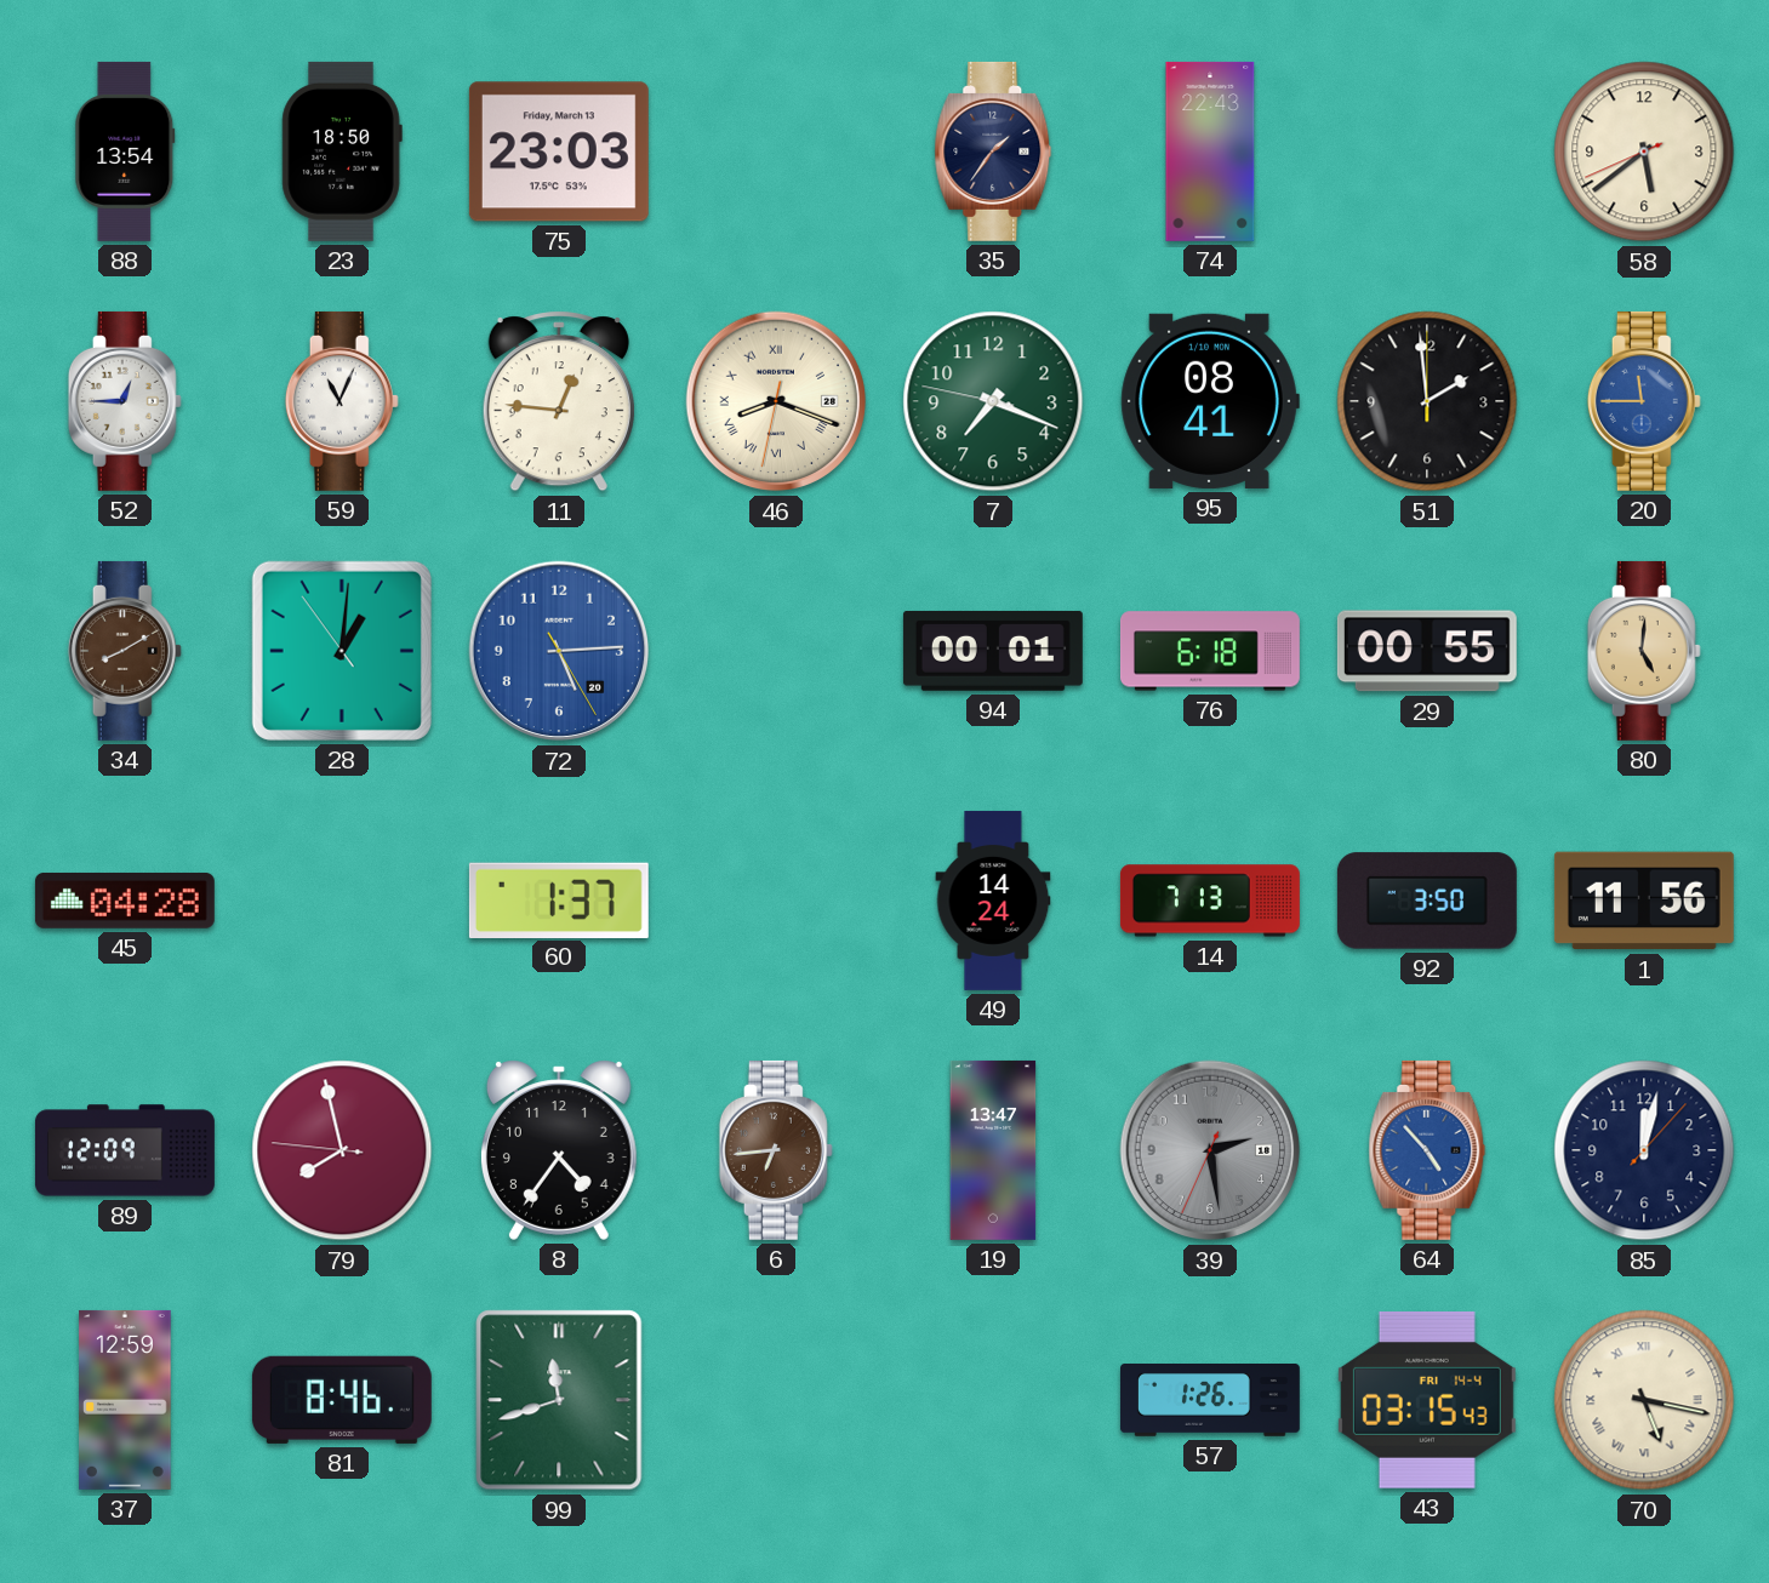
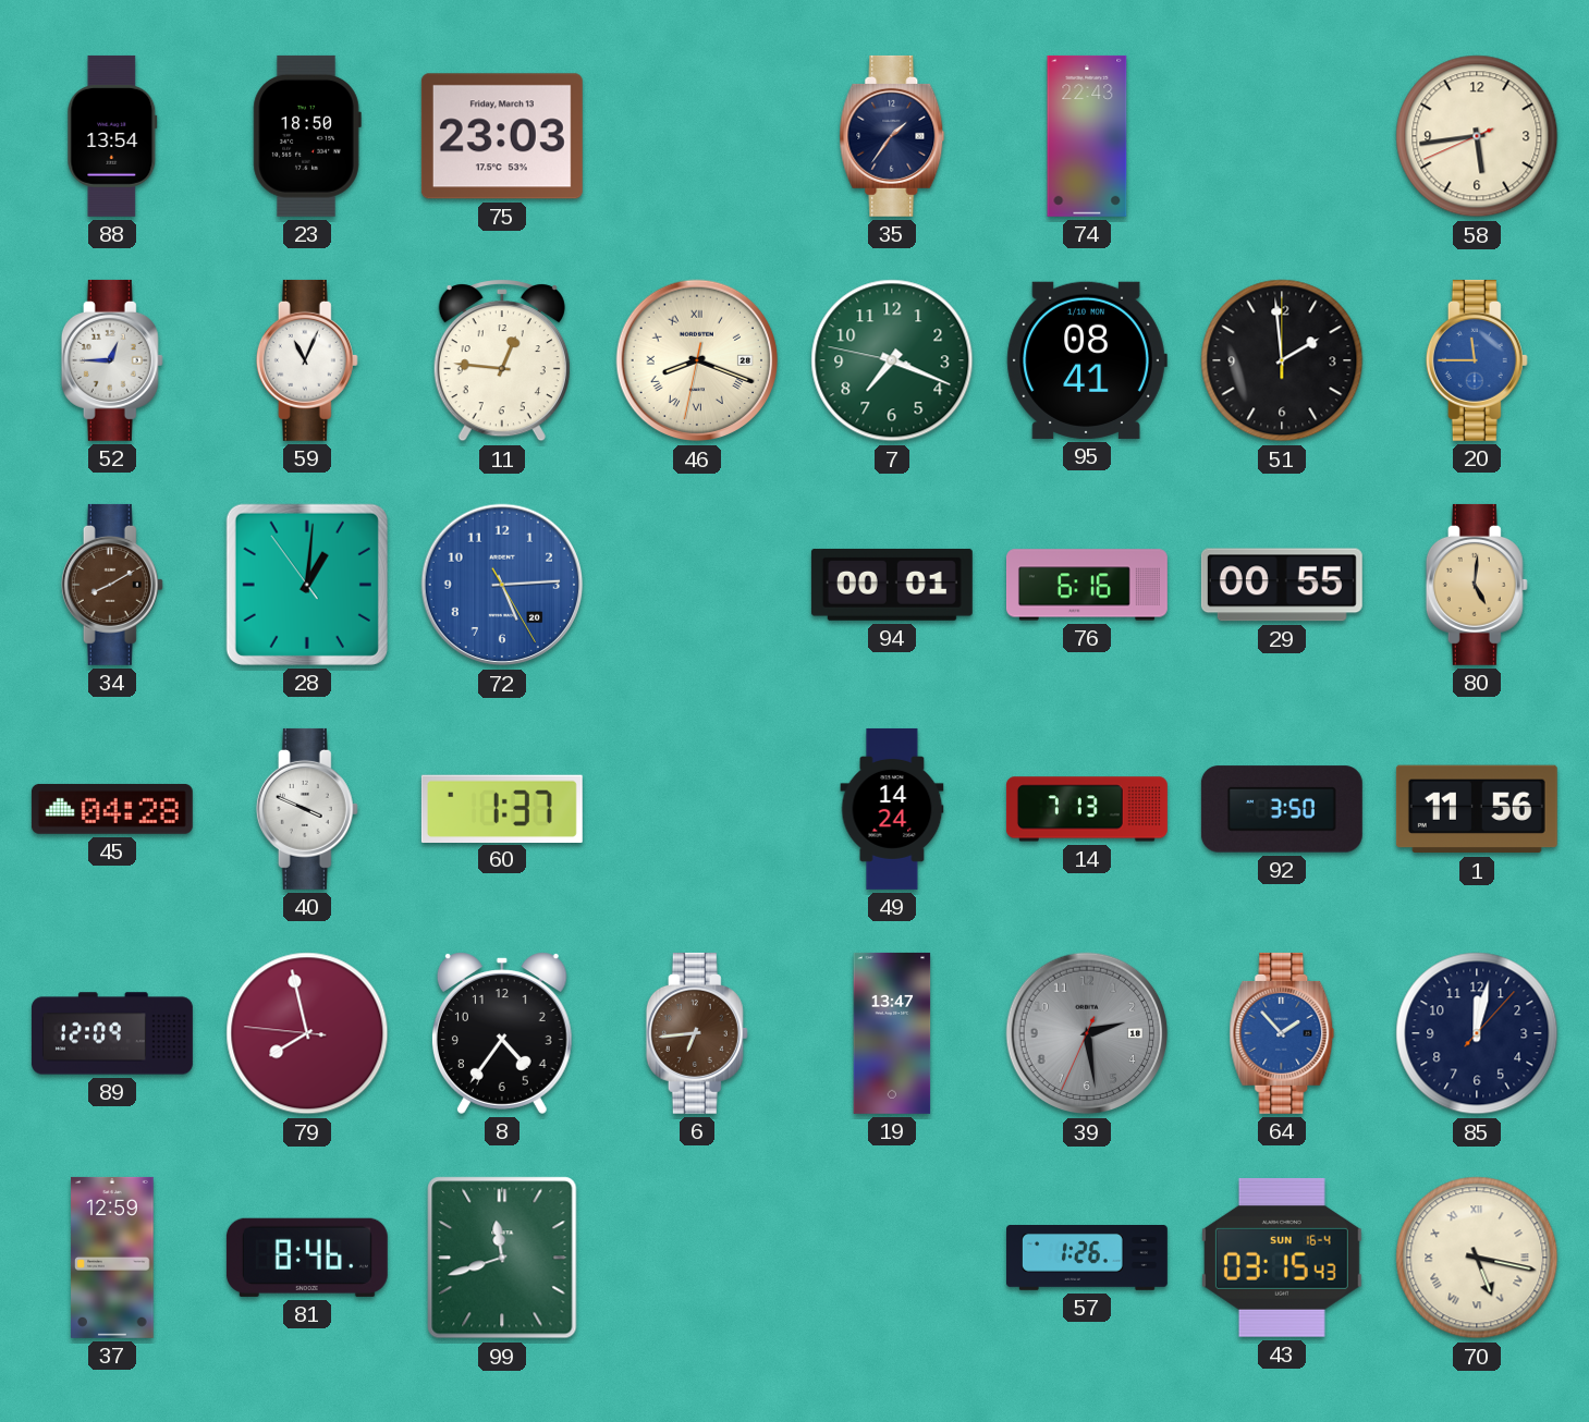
58: 5:38 -> 5:43 (1477, 136)
76: 6:18 -> 6:16 (1087, 585)
40: none -> 3:49 (307, 809)
64: 4:53 -> 1:53 (1282, 1033)
43 date: FRI 14-4 -> SUN 16-4 (1282, 1258)
